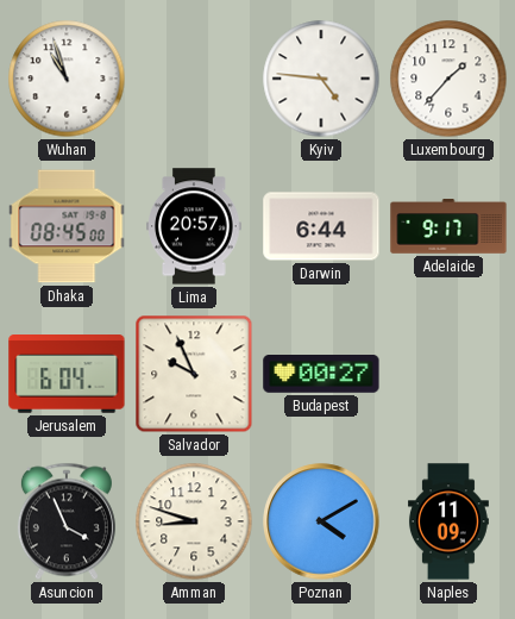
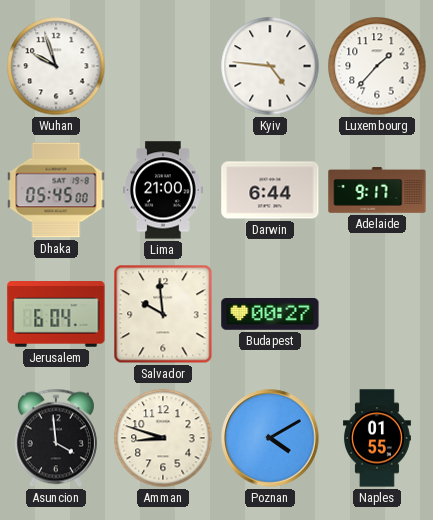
Wuhan: 10:57 -> 9:57 (56, 66)
Dhaka: 08:45 -> 05:45 (56, 190)
Lima: 20:57 -> 21:00 (163, 190)
Salvador: 9:56 -> 9:59 (163, 314)
Asuncion: 3:56 -> 3:59 (56, 438)
Naples: 11:09 -> 01:55 (378, 438)
